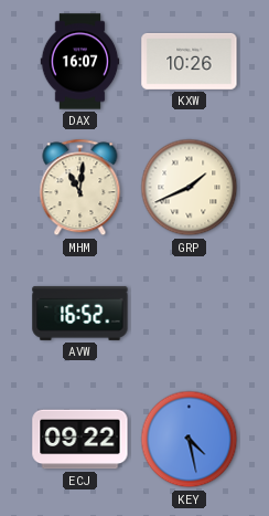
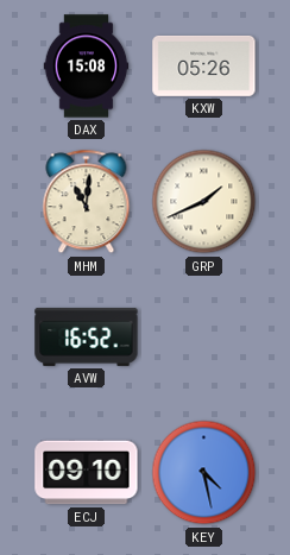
DAX: 16:07 -> 15:08 (87, 67)
KXW: 10:26 -> 05:26 (204, 65)
ECJ: 09:22 -> 09:10 (87, 473)
